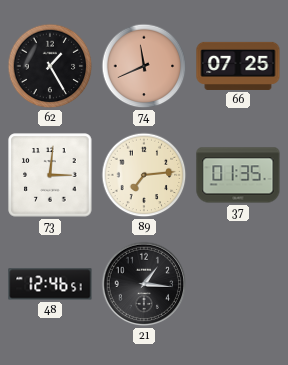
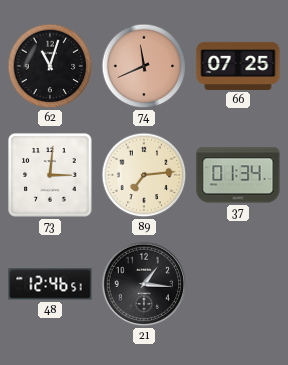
62: 1:25 -> 11:03 (50, 66)
37: 01:35 -> 01:34 (238, 175)
